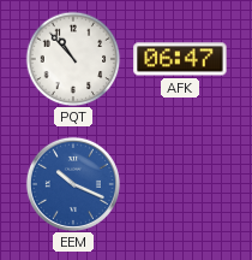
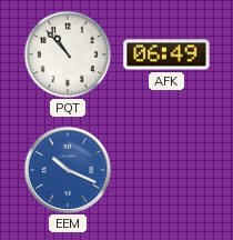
AFK: 06:47 -> 06:49 (166, 54)
